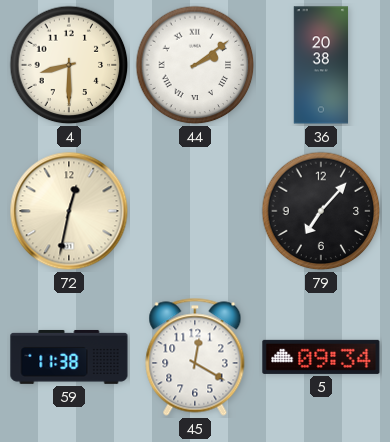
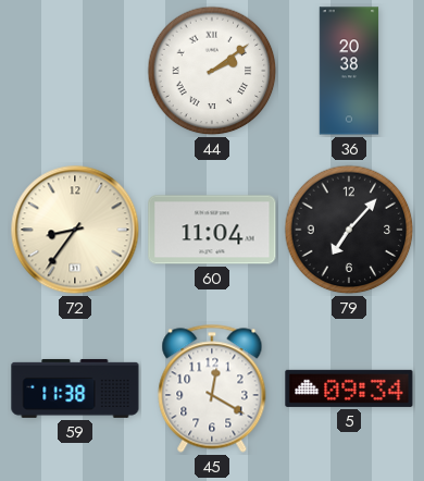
4: 8:30 -> none (69, 65)
72: 12:32 -> 8:36 (75, 230)
60: none -> 11:04 (212, 230)
